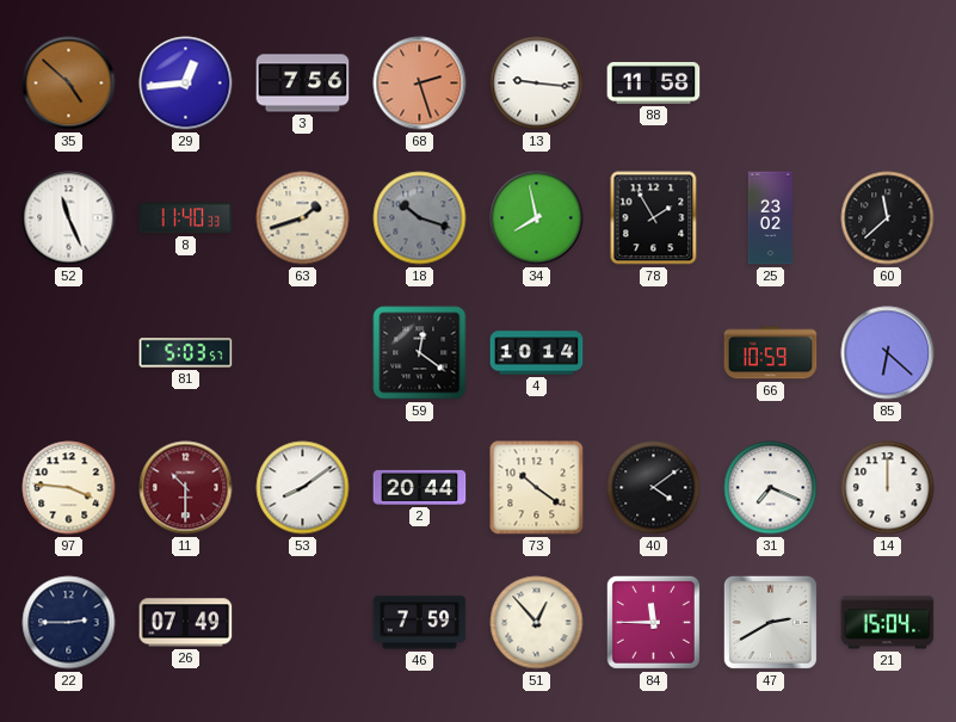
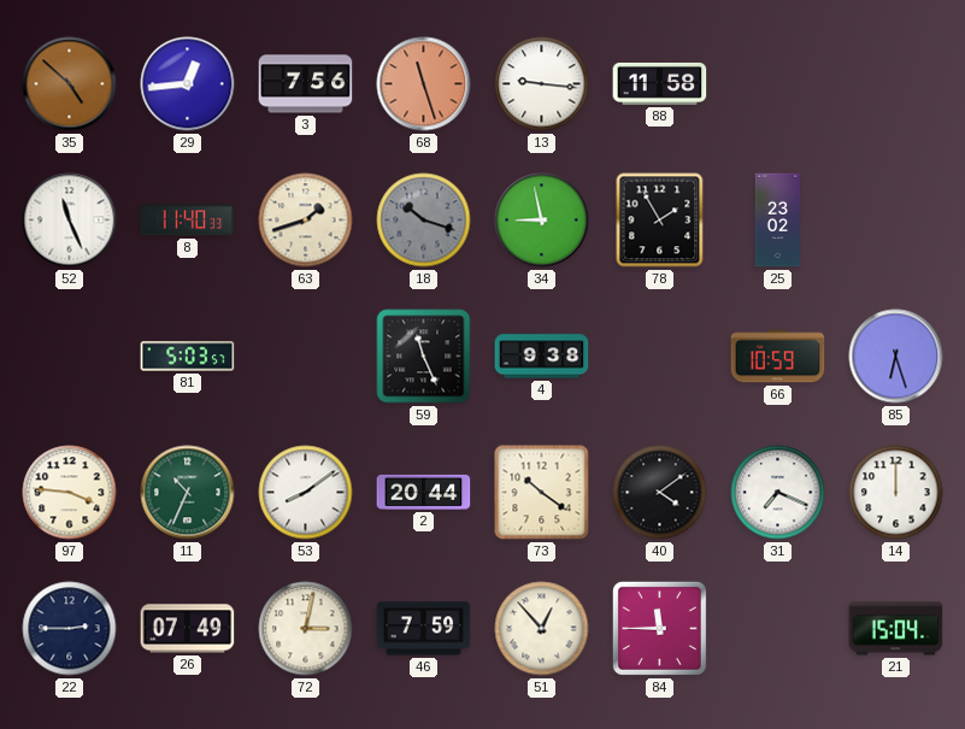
68: 2:27 -> 11:27 (424, 84)
34: 7:58 -> 8:58 (542, 221)
60: 11:38 -> none (888, 218)
59: 12:21 -> 11:26 (424, 357)
4: 10:14 -> 9:38 (542, 357)
85: 6:22 -> 6:27 (896, 357)
11: 10:30 -> 10:34 (188, 493)
11 dial: burgundy -> green (188, 493)
72: none -> 3:02 (306, 629)
47: 2:40 -> none (770, 622)
